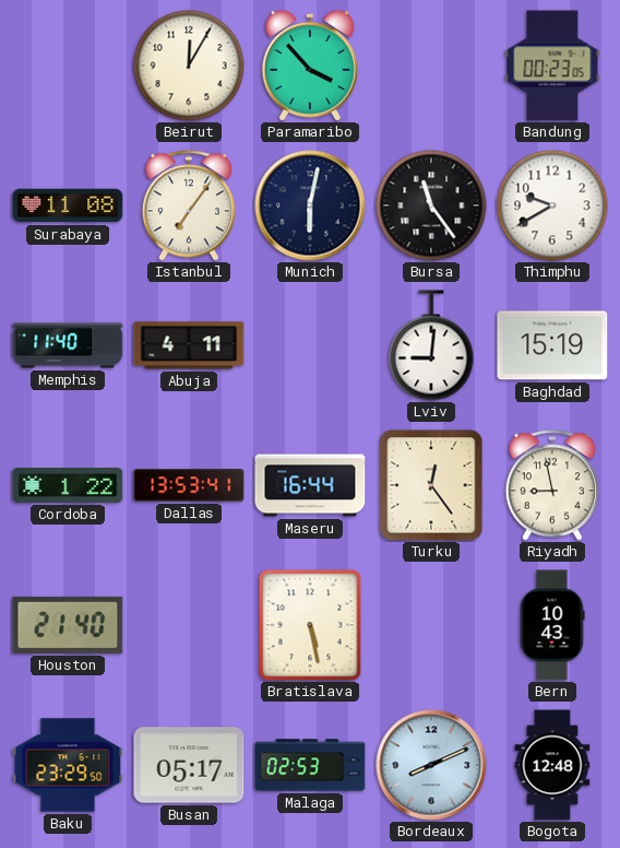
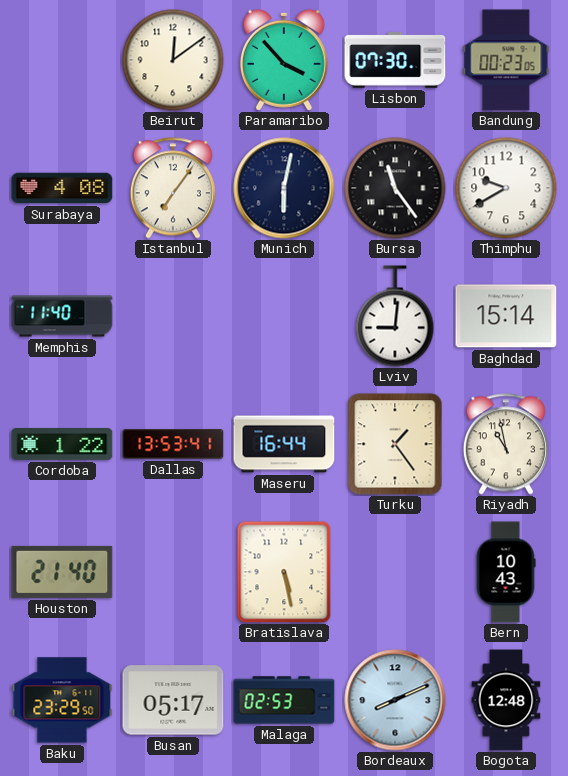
Beirut: 12:05 -> 12:09 (173, 60)
Lisbon: none -> 07:30 (395, 60)
Surabaya: 11:08 -> 4:08 (62, 188)
Abuja: 4:11 -> none (189, 345)
Baghdad: 15:19 -> 15:14 (506, 316)
Turku: 12:24 -> 1:24 (395, 444)
Riyadh: 8:58 -> 10:58 (506, 444)
